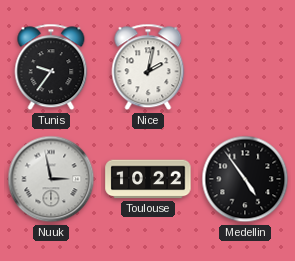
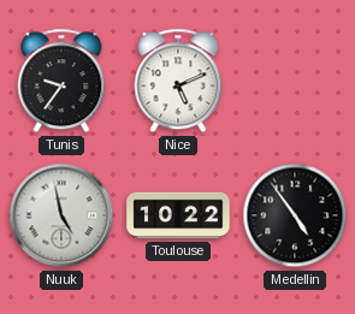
Nice: 2:02 -> 5:11 (178, 81)
Nuuk: 2:58 -> 4:58 (61, 215)
